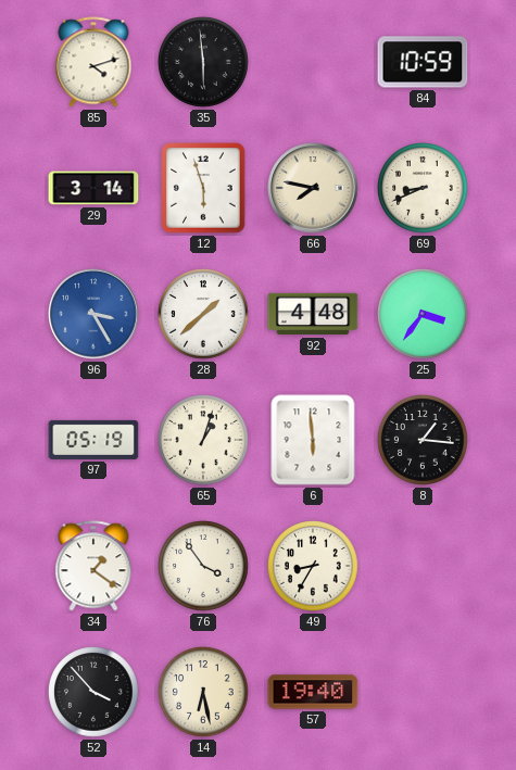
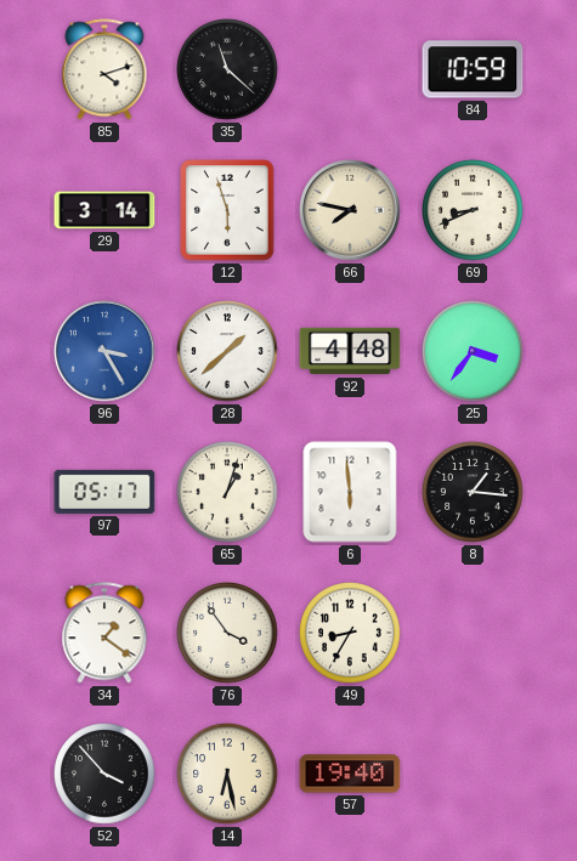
35: 5:59 -> 11:22 (227, 69)
97: 05:19 -> 05:17 (104, 492)
